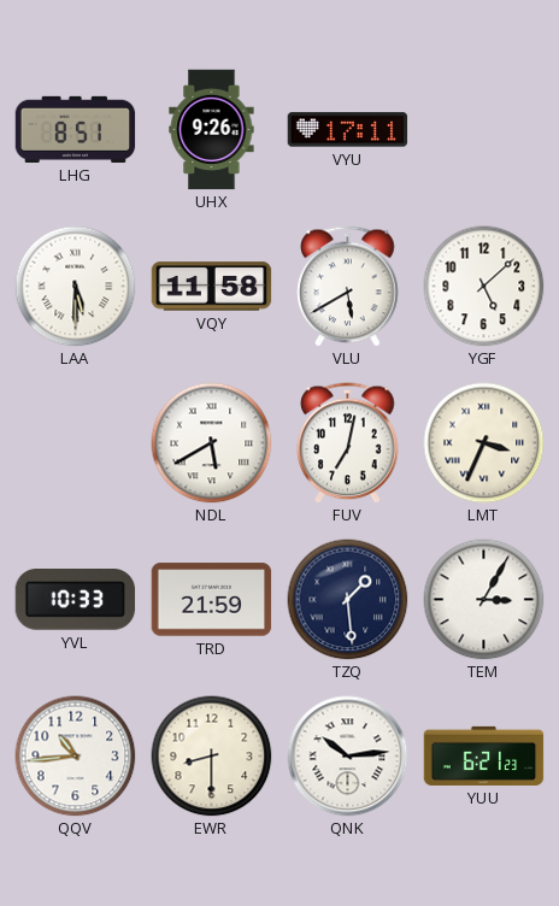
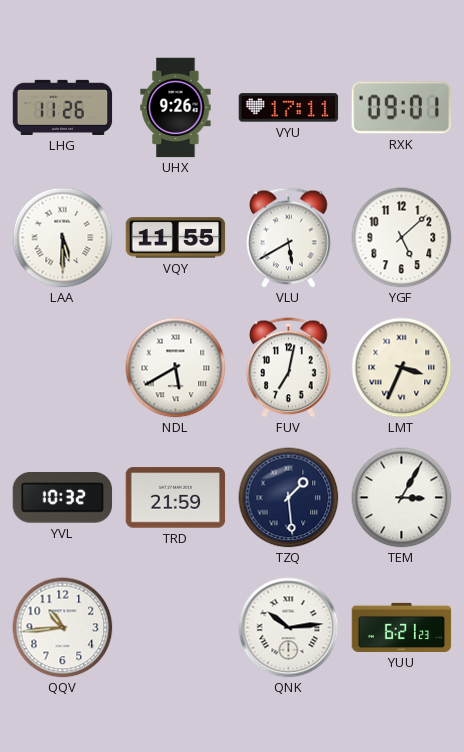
LHG: 8:51 -> 11:26 (63, 107)
RXK: none -> 09:01 (401, 108)
VQY: 11:58 -> 11:55 (176, 238)
YVL: 10:33 -> 10:32 (63, 498)
EWR: 8:30 -> none (212, 757)
